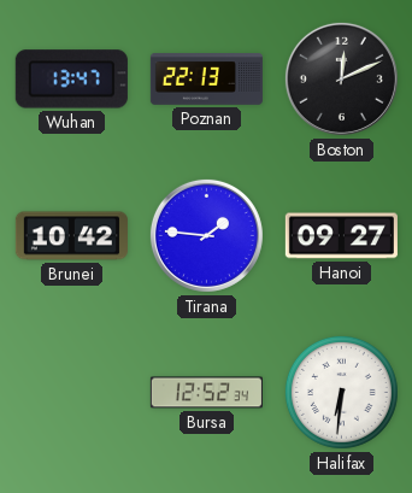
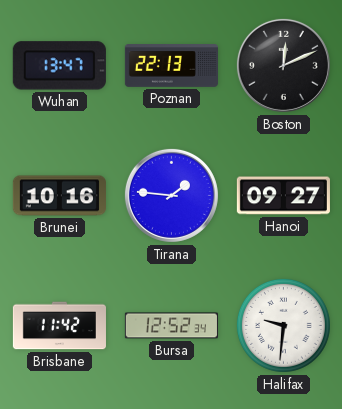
Brunei: 10:42 -> 10:16 (59, 196)
Brisbane: none -> 11:42 (59, 326)
Halifax: 6:31 -> 9:31 (283, 325)
